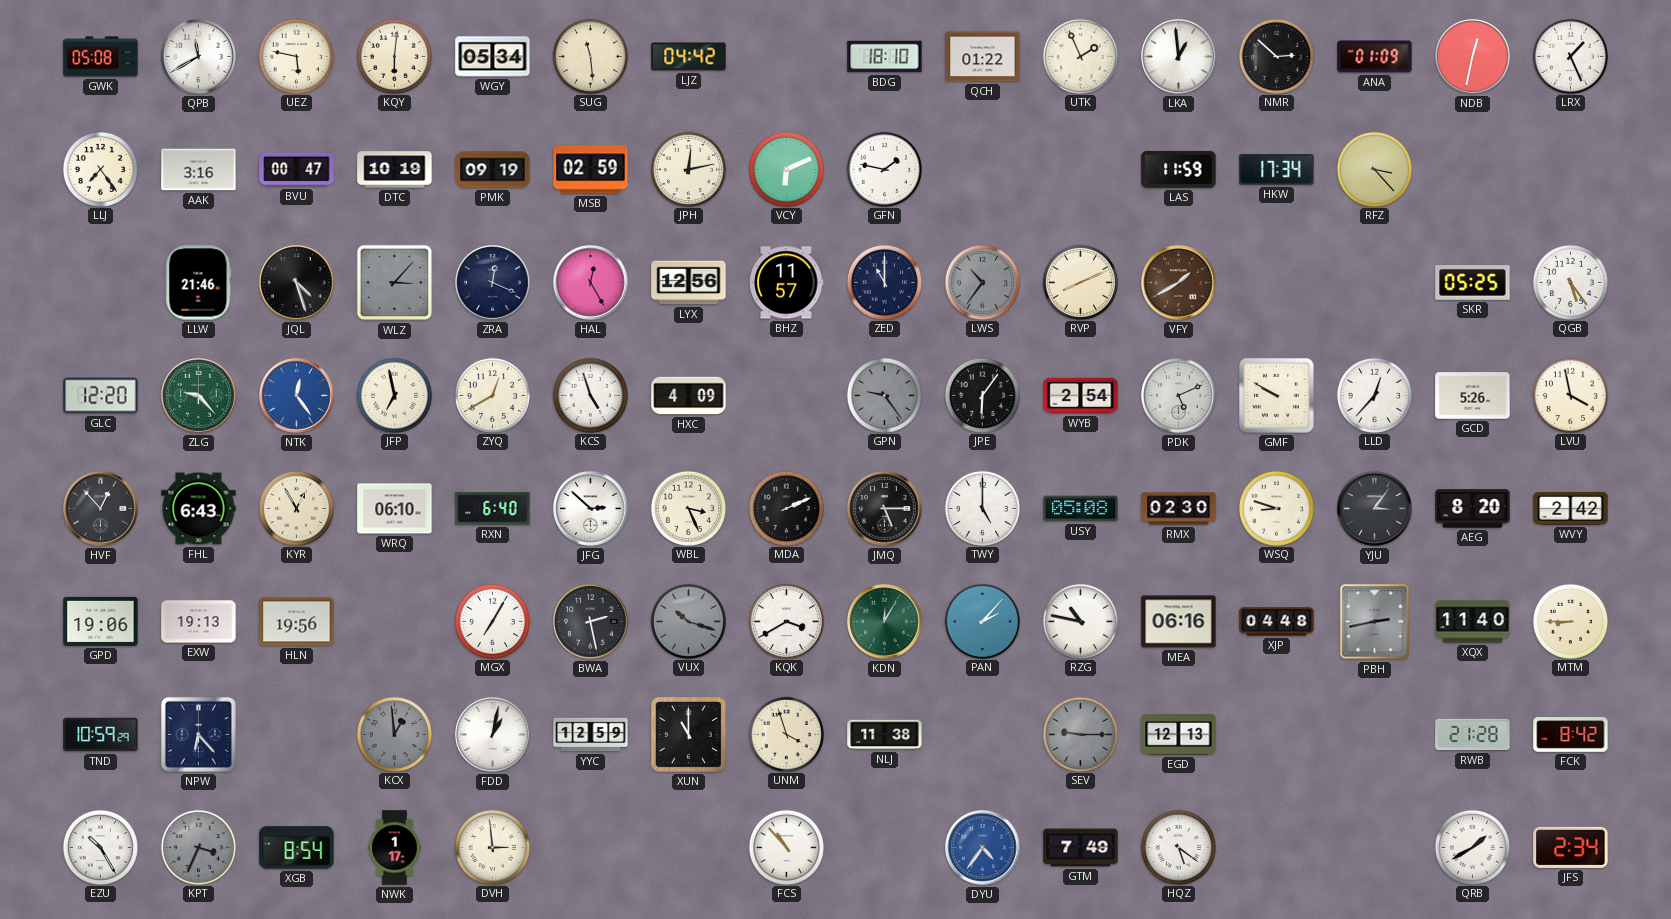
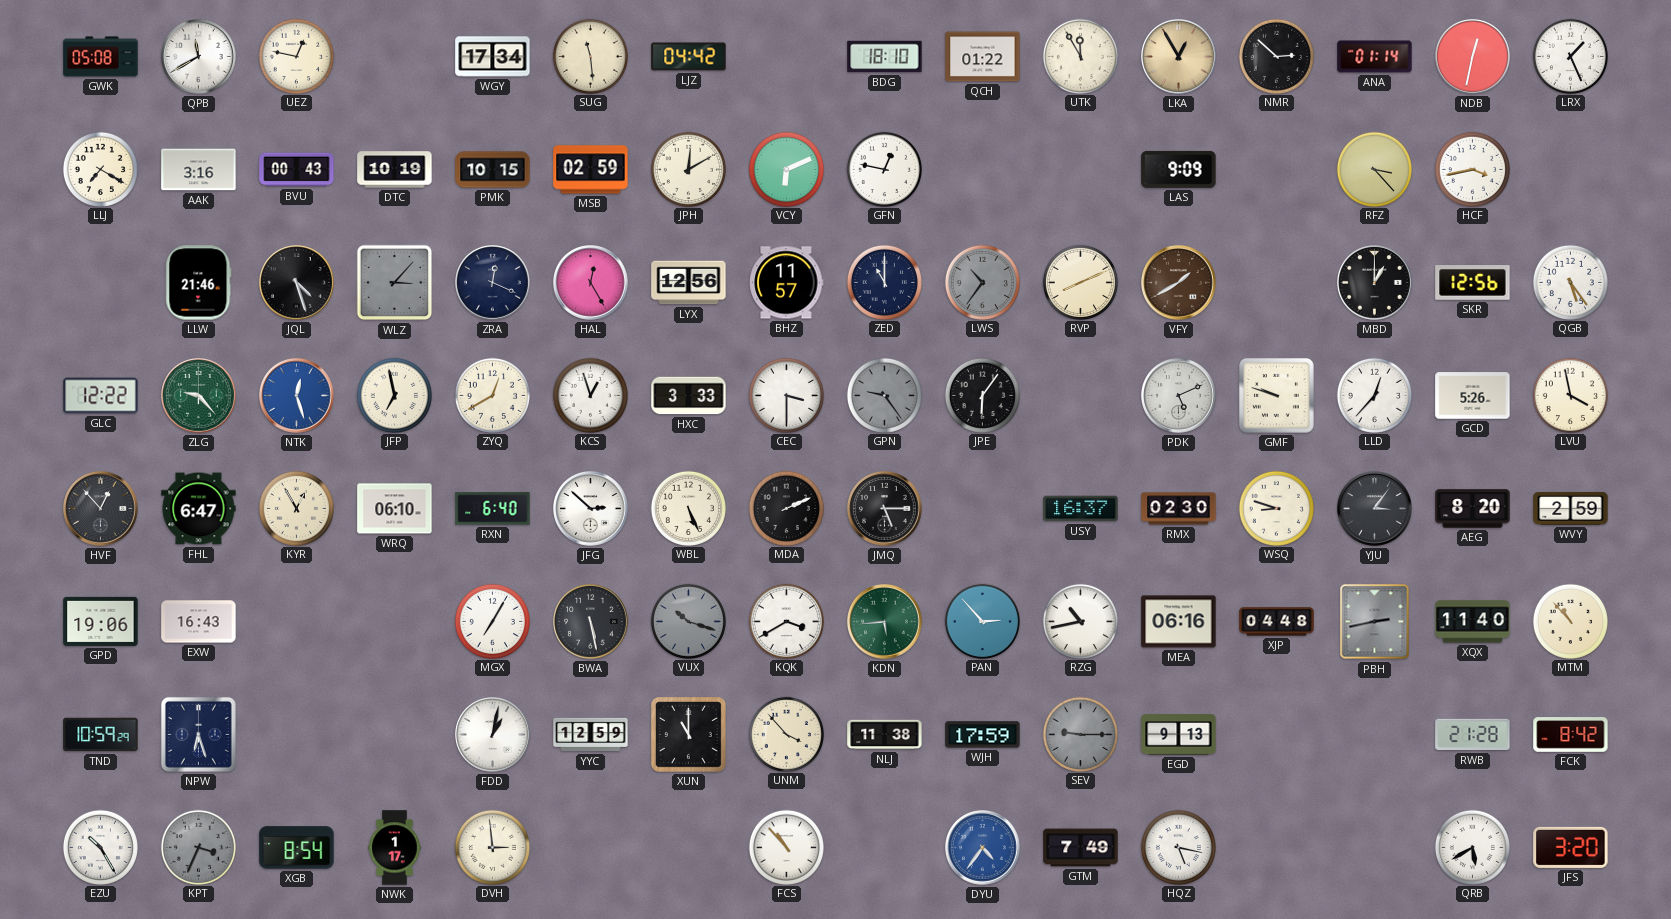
UEZ: 5:47 -> 12:47 (296, 56)
KQY: 6:01 -> none (394, 56)
WGY: 05:34 -> 17:34 (493, 57)
UTK: 1:56 -> 11:55 (1080, 56)
LKA: 12:59 -> 12:55 (1179, 57)
LKA dial: white -> champagne (1179, 57)
ANA: 01:09 -> 01:14 (1375, 57)
LLJ: 7:24 -> 7:20 (100, 169)
BVU: 00:47 -> 00:43 (297, 170)
PMK: 09:19 -> 10:15 (493, 170)
JPH: 12:13 -> 12:10 (688, 169)
GFN: 1:47 -> 12:47 (884, 169)
LAS: 11:59 -> 9:09 (1179, 169)
HKW: 17:34 -> none (1277, 170)
HCF: none -> 3:43 (1472, 169)
MBD: none -> 1:00 (1375, 283)
SKR: 05:25 -> 12:56 (1473, 283)
GLC: 12:20 -> 12:22 (101, 396)
NTK: 12:24 -> 12:27 (297, 396)
KCS: 4:57 -> 12:57 (590, 395)
HXC: 4:09 -> 3:33 (689, 396)
CEC: none -> 3:30 (786, 395)
WYB: 2:54 -> none (1081, 396)
GMF: 9:50 -> 9:48 (1276, 395)
FHL: 6:43 -> 6:47 (199, 509)
WBL: 3:26 -> 5:26 (688, 508)
TWY: 5:00 -> none (982, 508)
USY: 05:08 -> 16:37 (1081, 509)
WVY: 2:42 -> 2:59 (1571, 508)
EXW: 19:13 -> 16:43 (199, 622)
HLN: 19:56 -> none (297, 622)
BWA: 2:28 -> 5:28 (591, 622)
KDN: 12:05 -> 5:44 (885, 622)
PAN: 2:07 -> 2:53 (982, 621)
RZG: 10:47 -> 10:43 (1080, 621)
MTM: 8:45 -> 10:53 (1570, 621)
NPW: 6:23 -> 6:27 (198, 734)
KCX: 12:59 -> none (394, 734)
UNM: 3:57 -> 3:53 (786, 734)
WJH: none -> 17:59 (983, 735)
EGD: 12:13 -> 9:13 (1179, 735)
HQZ: 5:21 -> 5:17 (1178, 847)
QRB: 1:40 -> 5:40 (1472, 847)
JFS: 2:34 -> 3:20 (1571, 847)
